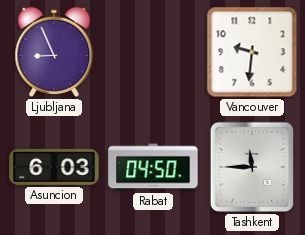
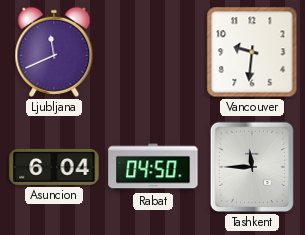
Ljubljana: 8:56 -> 11:41 (54, 52)
Asuncion: 6:03 -> 6:04 (54, 167)
